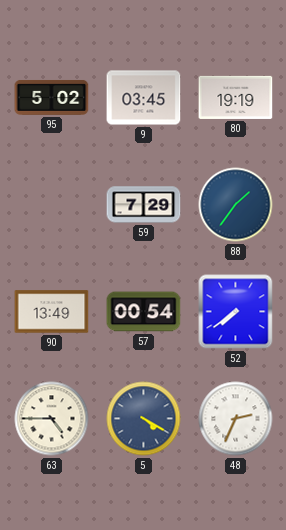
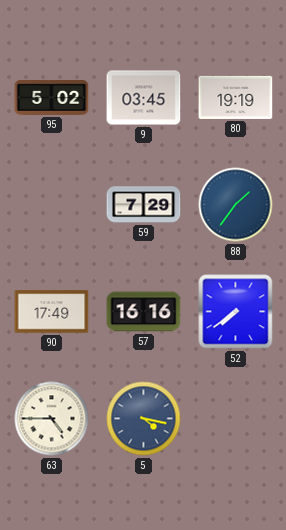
90: 13:49 -> 17:49 (52, 312)
57: 00:54 -> 16:16 (144, 312)
5: 4:20 -> 4:17 (144, 419)
48: 2:34 -> none (236, 419)
